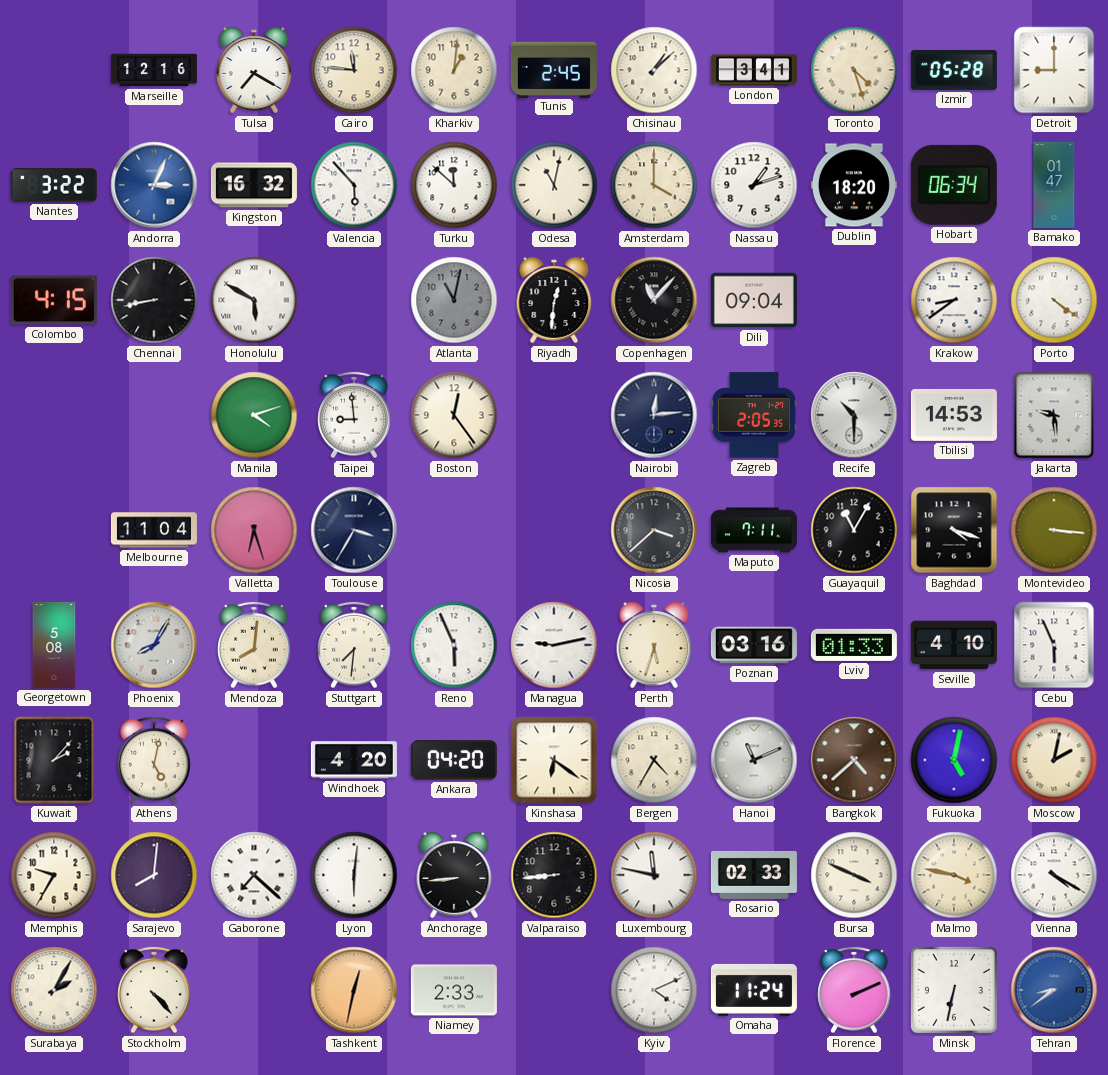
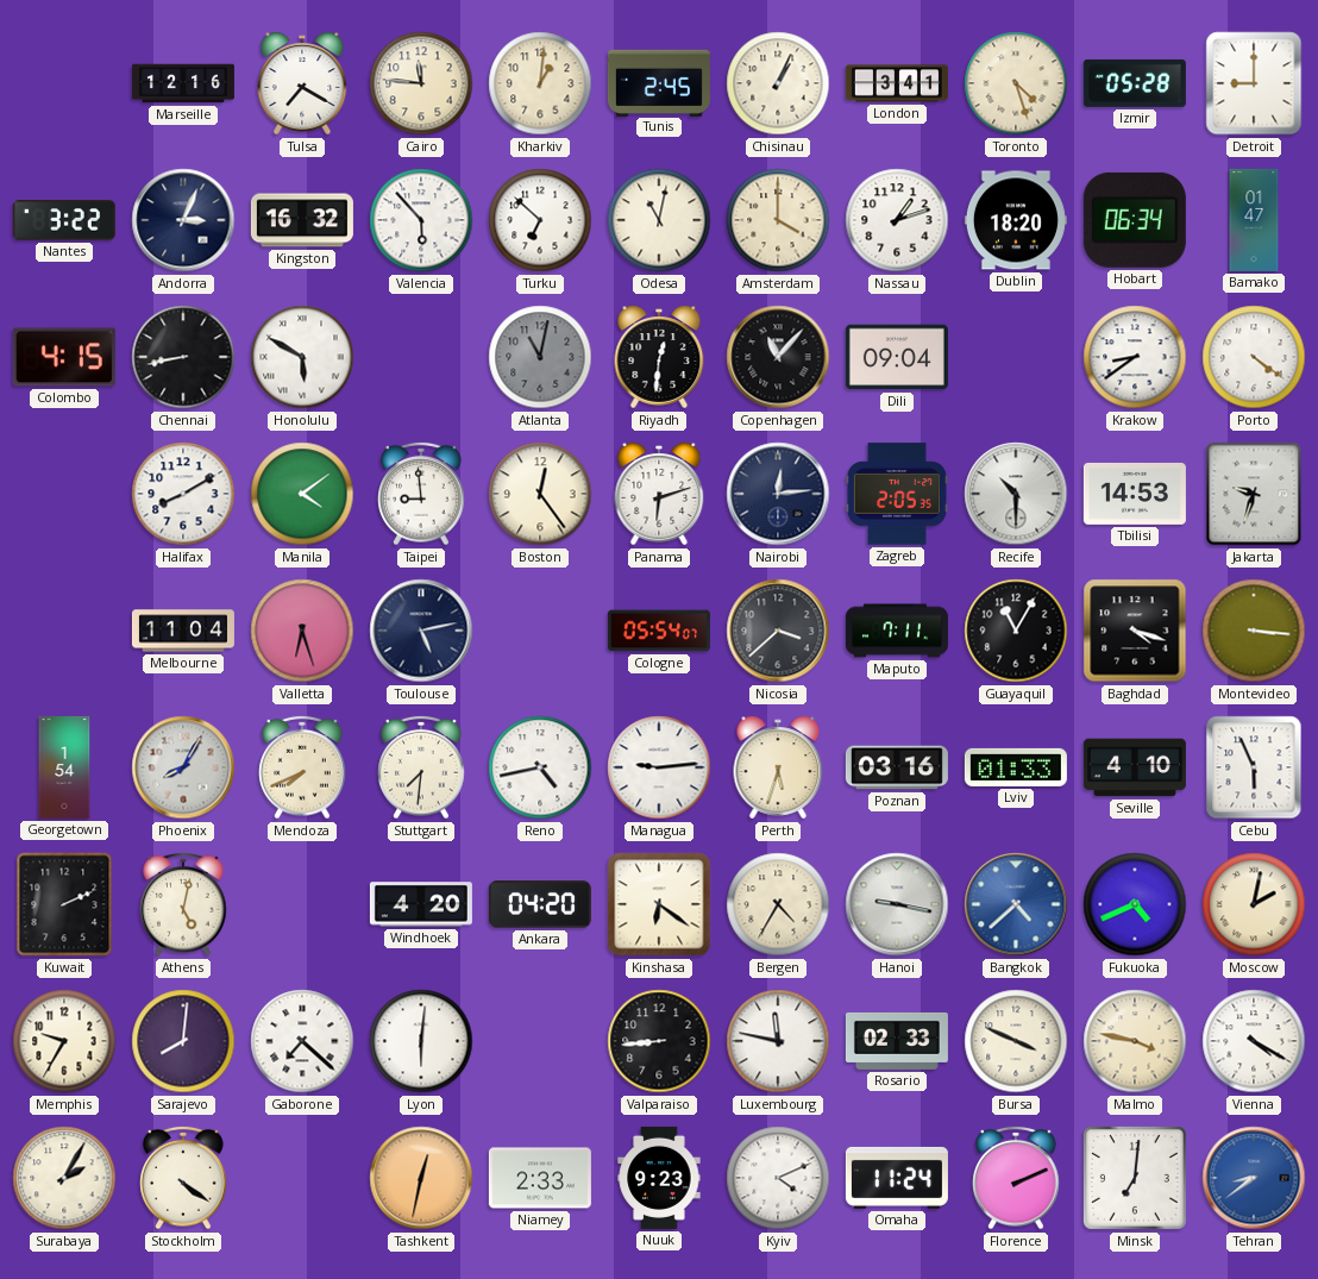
Chisinau: 1:08 -> 1:04 (778, 83)
Andorra dial: blue -> navy (183, 220)
Turku: 11:52 -> 6:52 (540, 220)
Halifax: none -> 8:10 (183, 494)
Manila: 4:12 -> 4:09 (302, 494)
Panama: none -> 6:12 (659, 494)
Jakarta: 9:29 -> 9:33 (1254, 494)
Toulouse: 3:35 -> 5:13 (421, 631)
Cologne: none -> 05:54 (659, 631)
Georgetown: 5:08 -> 1:54 (64, 767)
Mendoza: 8:01 -> 7:41 (302, 767)
Reno: 5:56 -> 4:43 (540, 767)
Managua: 9:13 -> 9:14 (659, 767)
Kuwait: 2:07 -> 2:11 (64, 904)
Hanoi: 11:11 -> 9:17 (897, 904)
Bangkok dial: brown -> blue (1016, 904)
Fukuoka: 5:02 -> 4:41 (1135, 904)
Anchorage: 8:44 -> none (454, 875)
Stockholm: 4:23 -> 4:21 (183, 1178)
Nuuk: none -> 9:23 (659, 1178)
Minsk: 6:32 -> 7:01 (1135, 1178)
